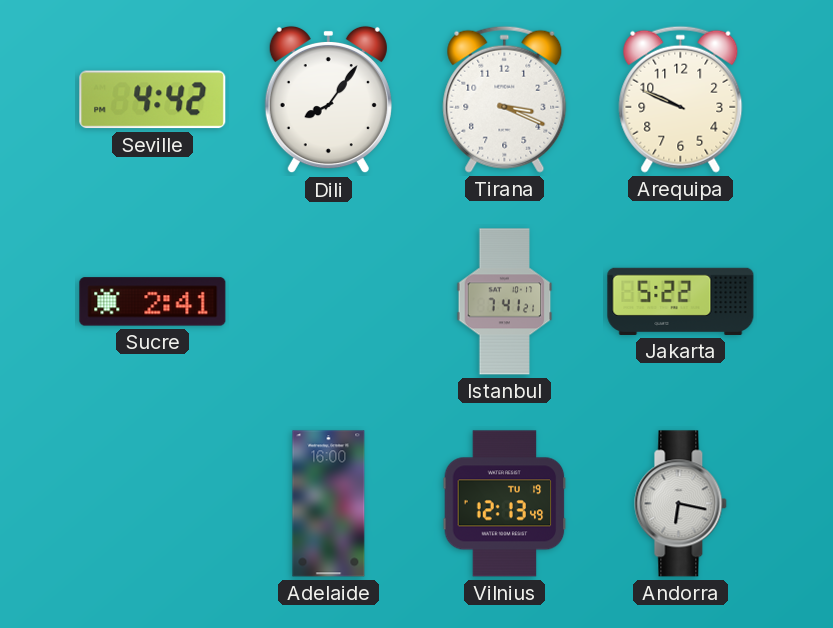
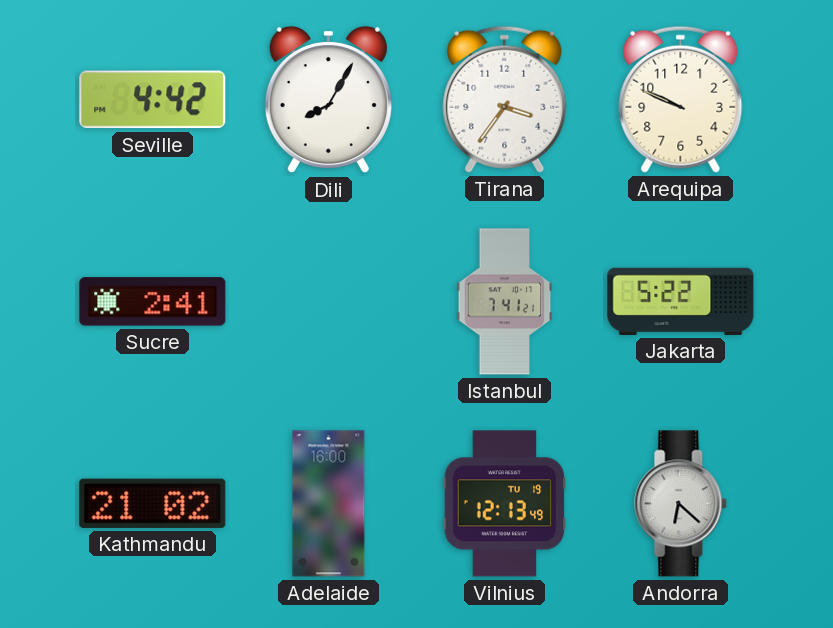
Dili: 8:06 -> 8:05 (328, 100)
Tirana: 3:19 -> 3:36 (505, 99)
Kathmandu: none -> 21:02 (153, 503)
Andorra: 6:17 -> 6:22 (681, 504)
